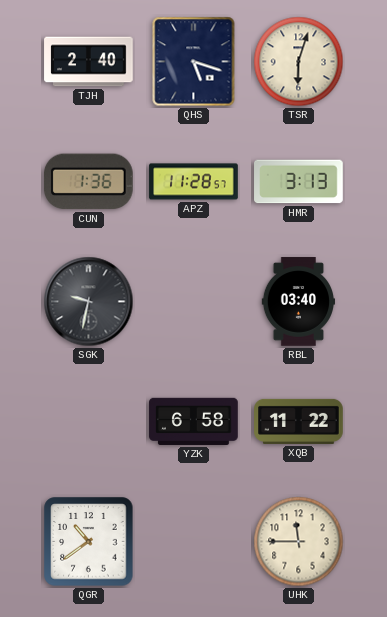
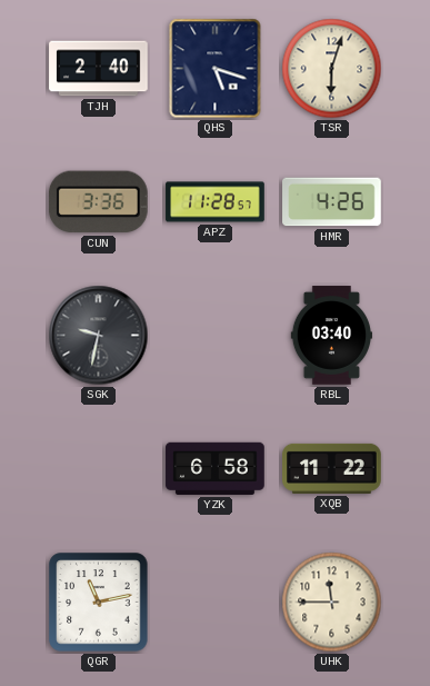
CUN: 1:36 -> 3:36 (98, 202)
HMR: 3:13 -> 4:26 (332, 202)
QGR: 10:39 -> 11:13 (99, 603)
